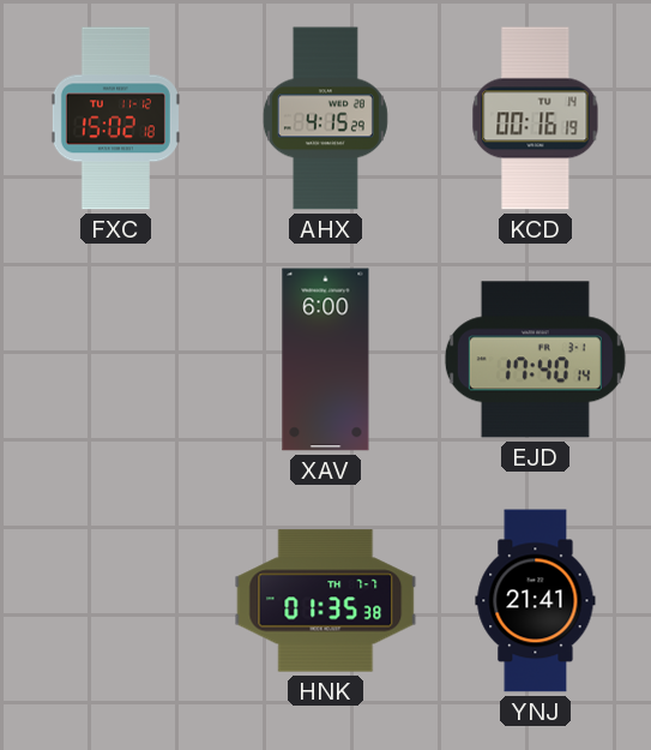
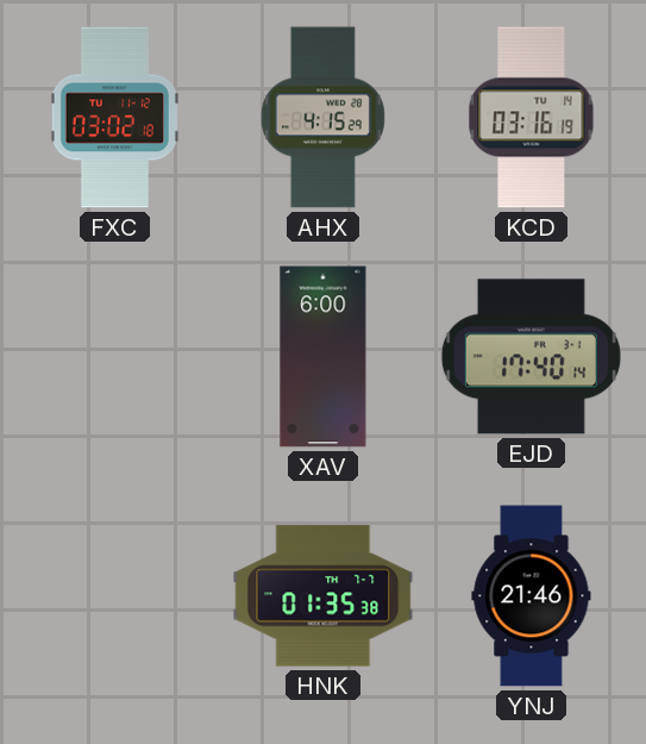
FXC: 15:02 -> 03:02 (114, 118)
KCD: 00:16 -> 03:16 (532, 118)
YNJ: 21:41 -> 21:46 (532, 596)
